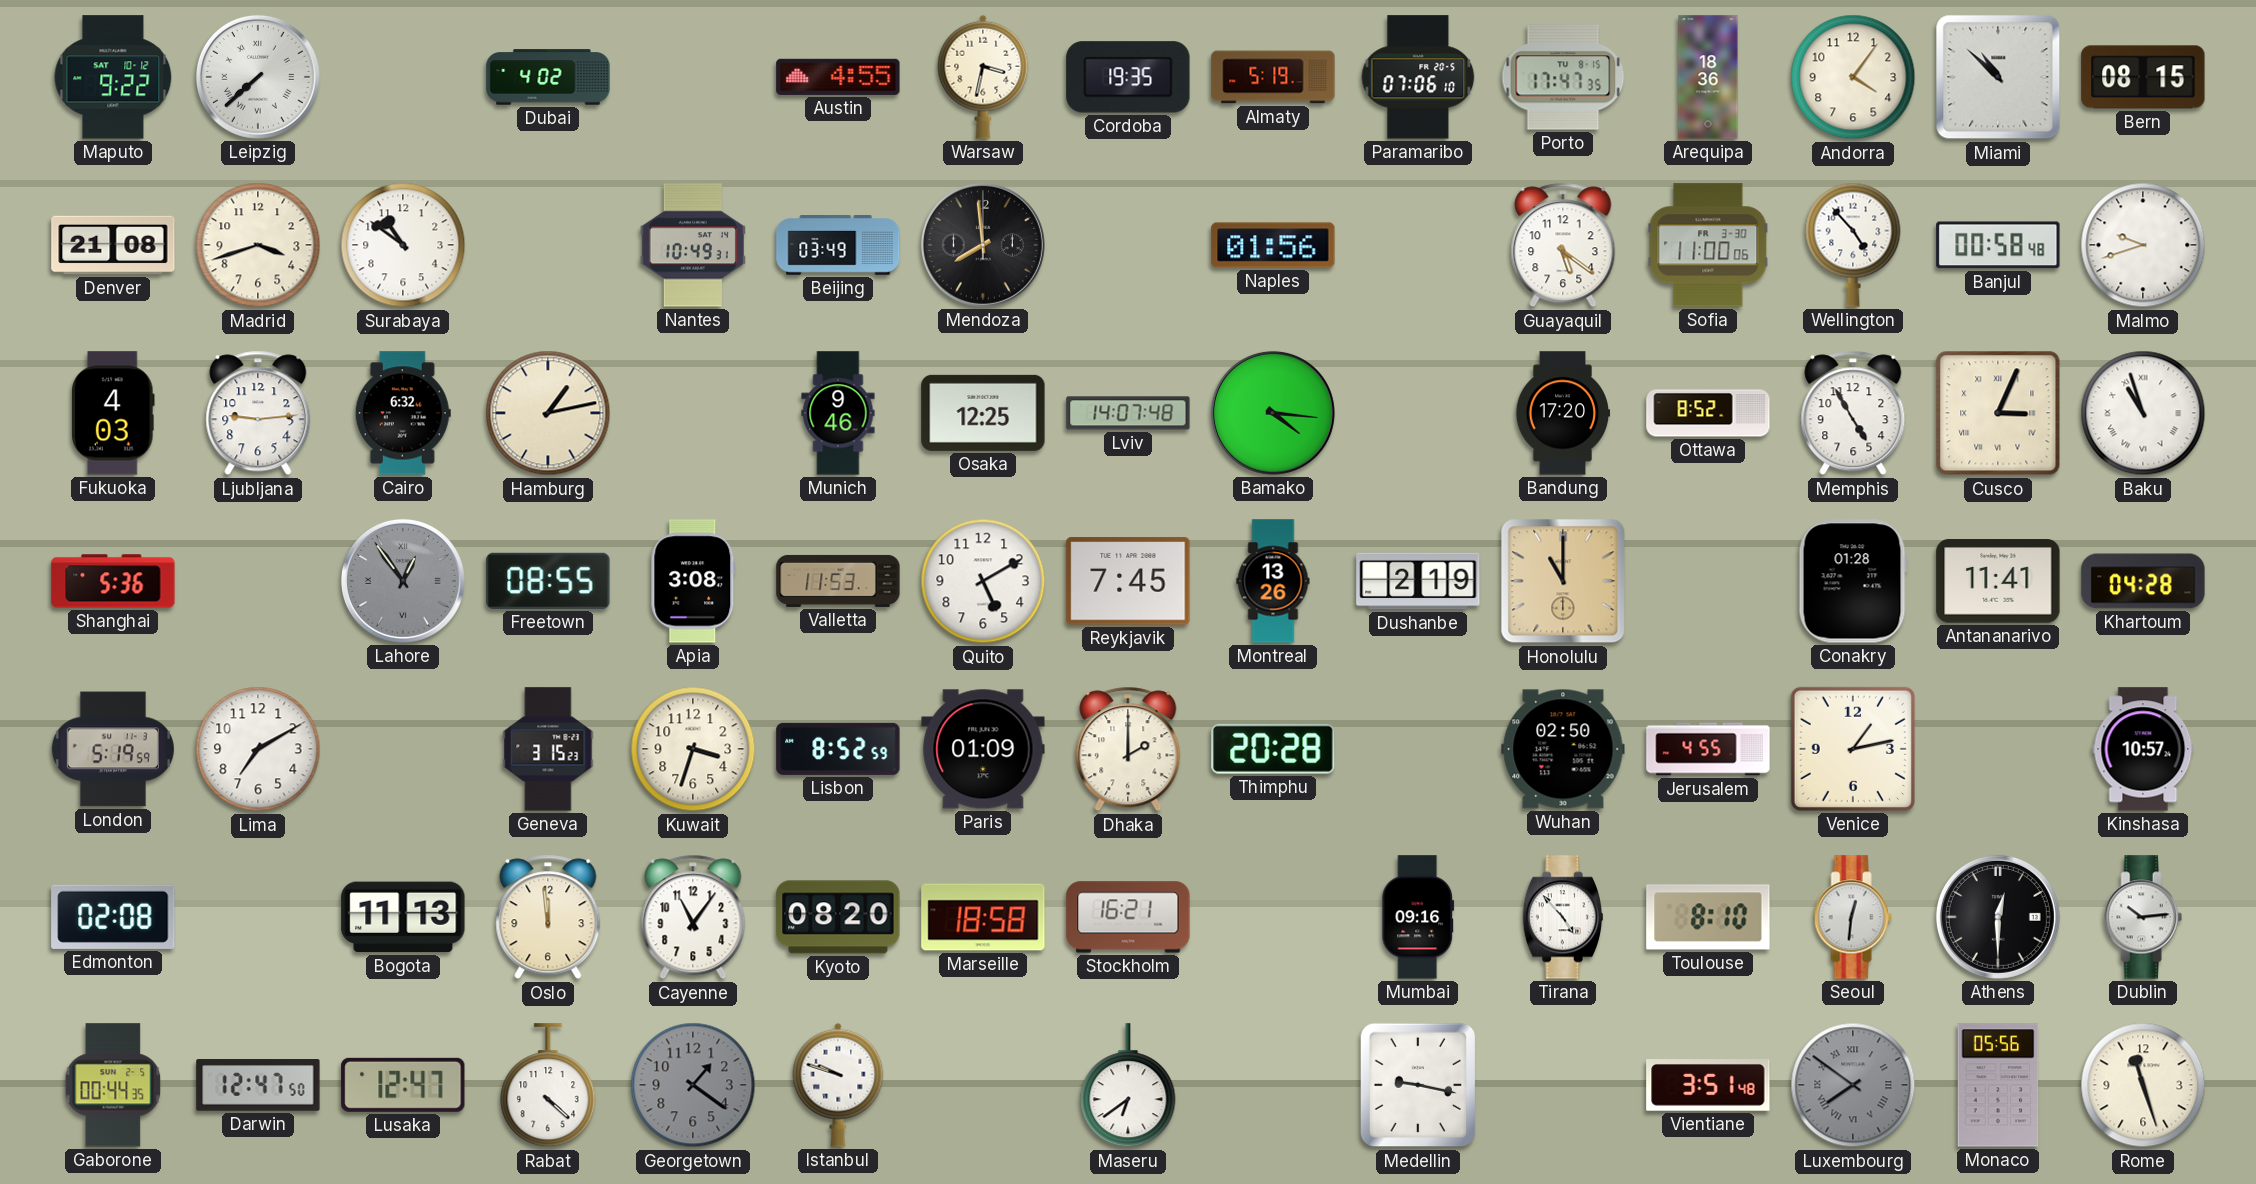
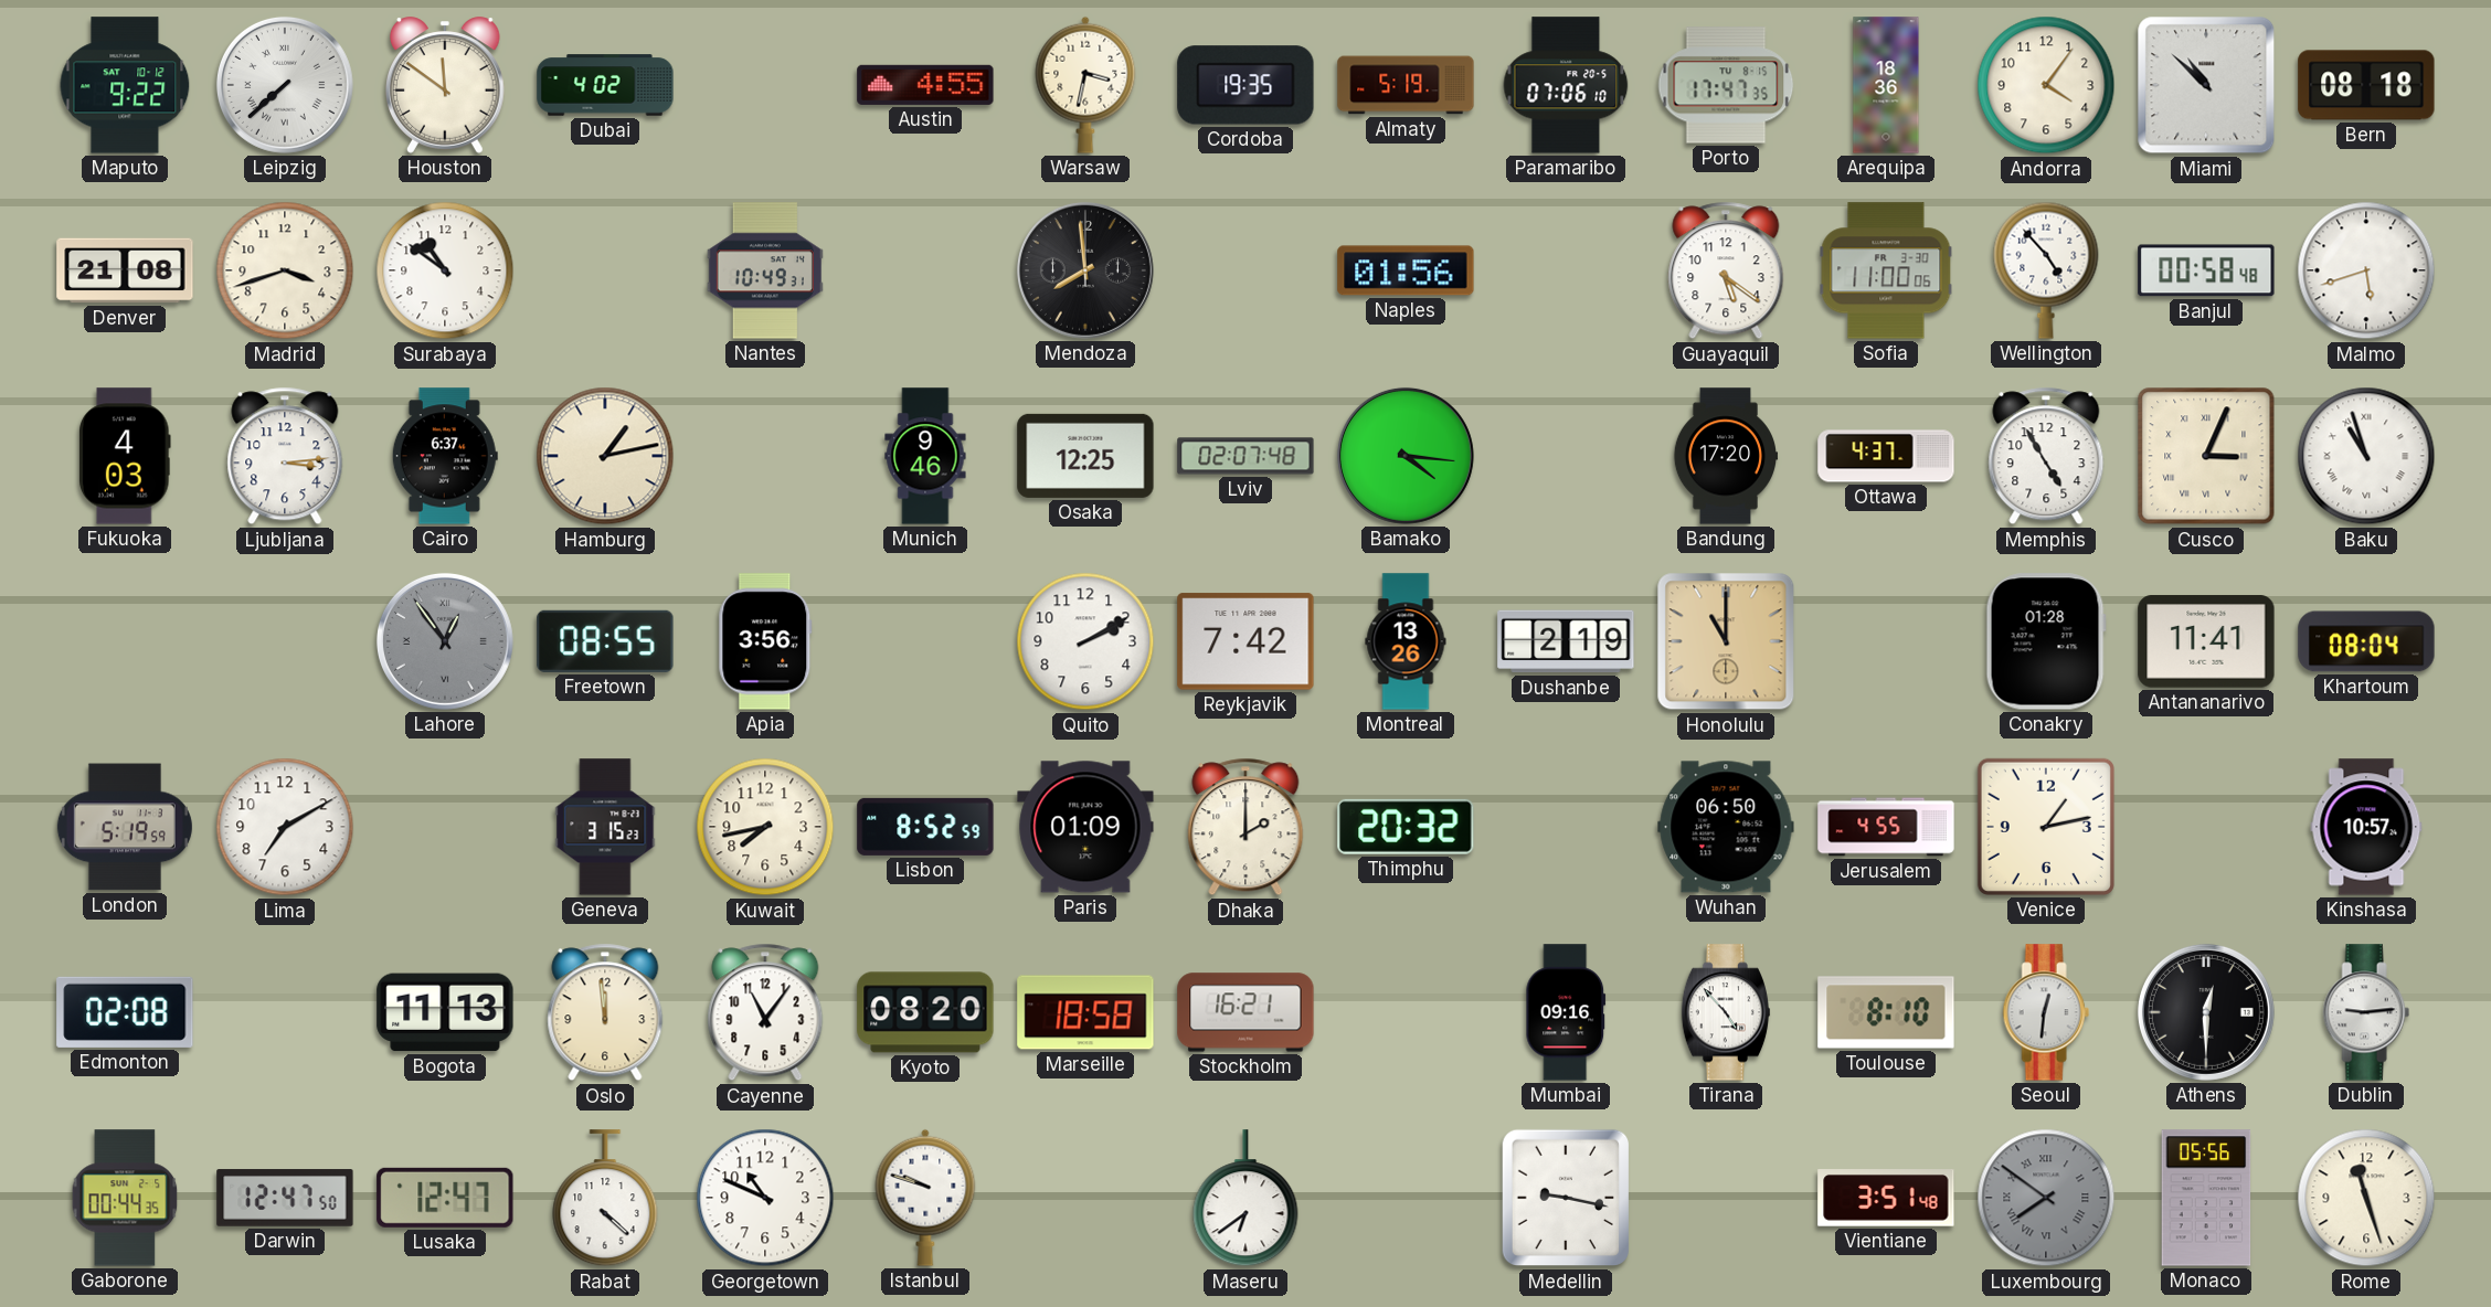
Houston: none -> 11:51 (446, 85)
Bern: 08:15 -> 08:18 (2366, 85)
Beijing: 03:49 -> none (838, 246)
Malmo: 9:42 -> 5:42 (2366, 270)
Ljubljana: 9:14 -> 3:14 (285, 456)
Cairo: 6:32 -> 6:37 (445, 456)
Lviv: 14:07 -> 02:07 (1245, 456)
Ottawa: 8:52 -> 4:37 (1886, 456)
Shanghai: 5:36 -> none (113, 581)
Apia: 3:08 -> 3:56 (765, 641)
Valletta: 11:53 -> none (838, 581)
Quito: 5:10 -> 2:10 (1085, 641)
Reykjavik: 7:45 -> 7:42 (1245, 641)
Khartoum: 04:28 -> 08:04 (2366, 641)
Kuwait: 3:33 -> 7:43 (765, 827)
Thimphu: 20:28 -> 20:32 (1406, 827)
Wuhan: 02:50 -> 06:50 (1726, 827)
Dublin: 10:14 -> 9:14 (2366, 1012)
Georgetown: 1:21 -> 10:49 (765, 1198)
Georgetown dial: grey -> white (765, 1198)
